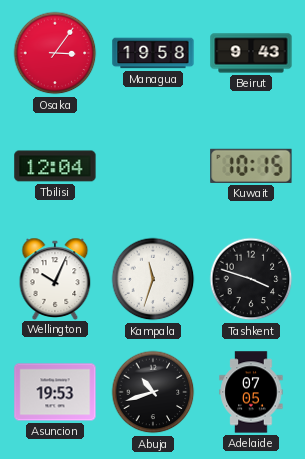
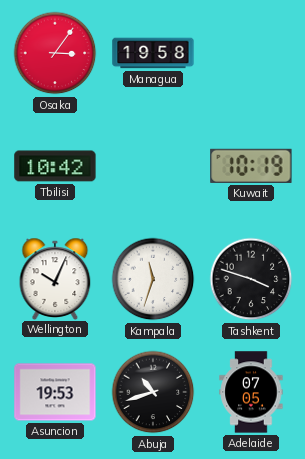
Beirut: 9:43 -> none (251, 53)
Tbilisi: 12:04 -> 10:42 (55, 166)
Kuwait: 10:15 -> 10:19 (251, 166)
